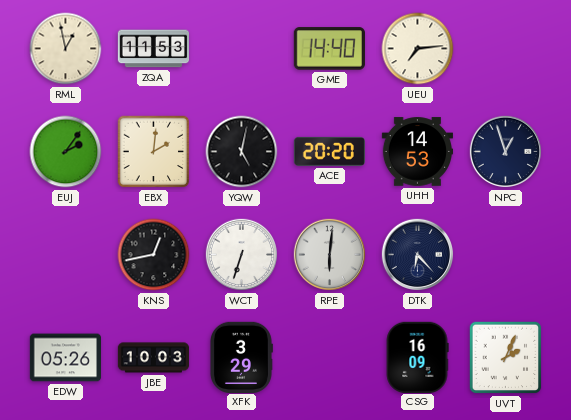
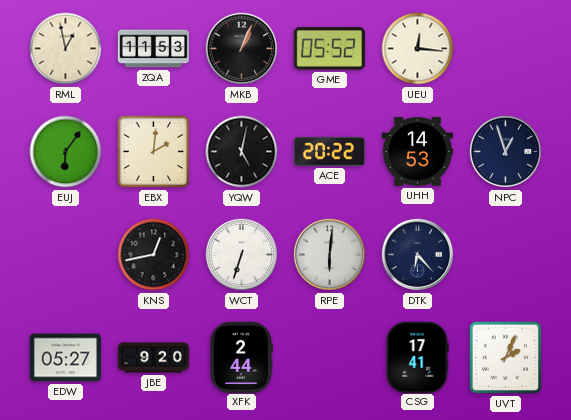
MKB: none -> 1:04 (242, 49)
GME: 14:40 -> 05:52 (329, 49)
UEU: 7:14 -> 12:16 (418, 49)
EUJ: 2:06 -> 6:06 (66, 152)
ACE: 20:20 -> 20:22 (329, 151)
EDW: 05:26 -> 05:27 (65, 358)
JBE: 10:03 -> 9:20 (154, 358)
XFK: 3:29 -> 2:44 (241, 357)
CSG: 16:09 -> 17:41 (417, 357)
